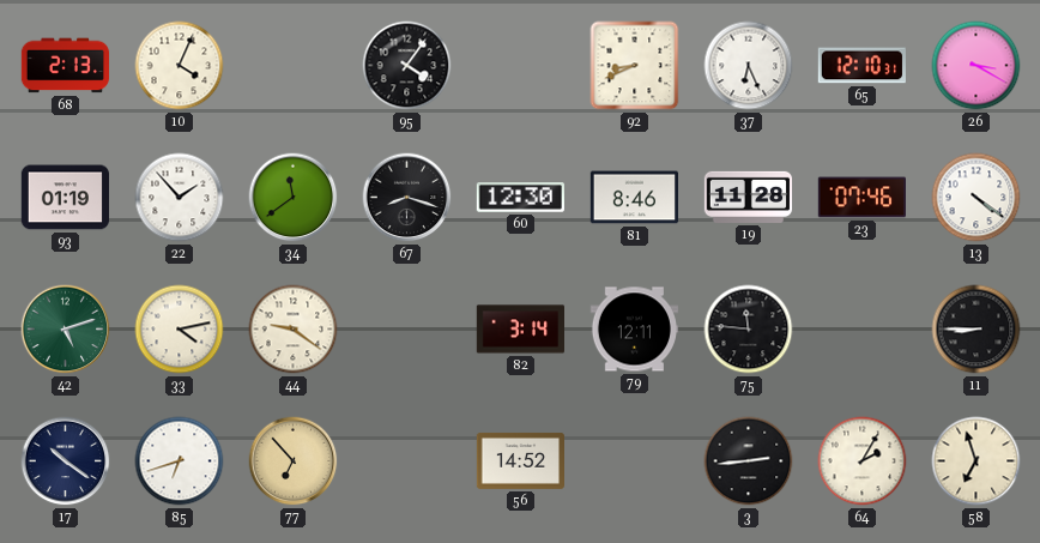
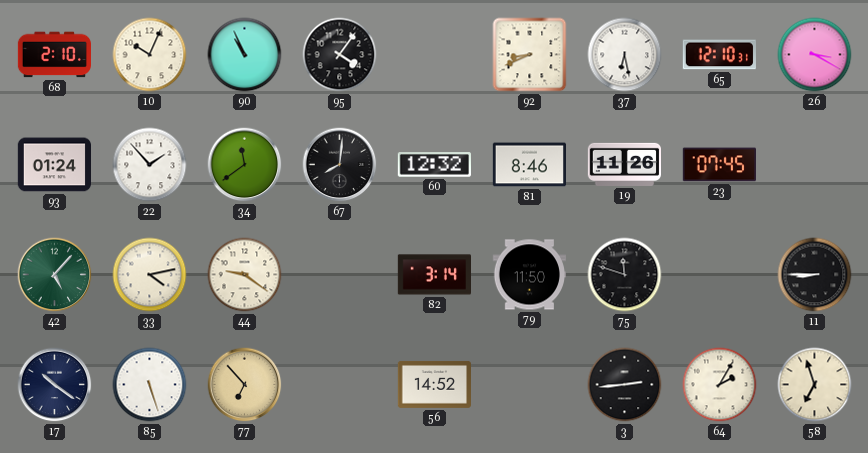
68: 2:13 -> 2:10 (54, 55)
10: 4:04 -> 10:04 (150, 55)
90: none -> 10:56 (245, 55)
37: 6:26 -> 6:28 (625, 55)
93: 01:19 -> 01:24 (54, 165)
67: 8:18 -> 8:01 (340, 165)
60: 12:30 -> 12:32 (434, 165)
19: 11:28 -> 11:26 (624, 164)
23: 07:46 -> 07:45 (719, 165)
13: 4:21 -> none (976, 198)
42: 5:12 -> 5:07 (55, 275)
79: 12:11 -> 11:50 (529, 275)
75: 11:46 -> 11:48 (625, 275)
85: 6:42 -> 5:27 (150, 385)
